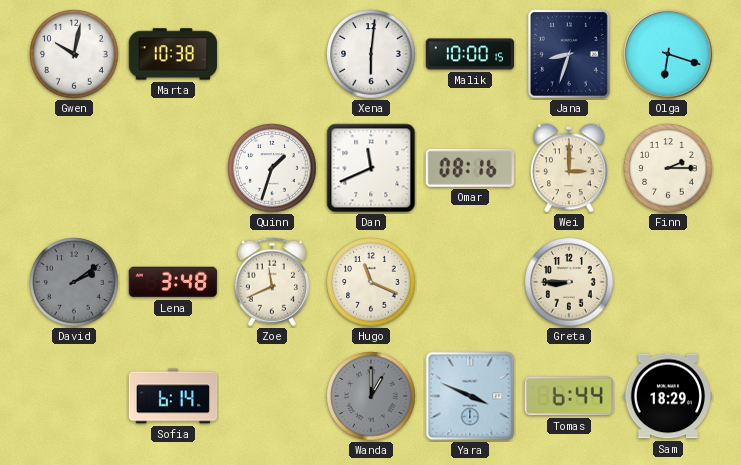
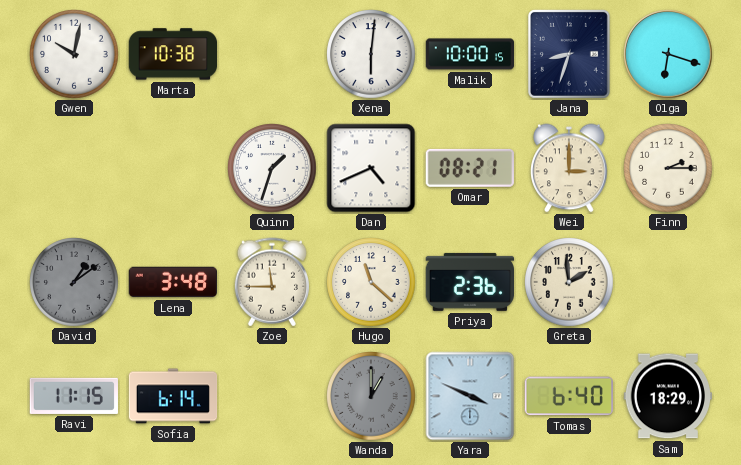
Dan: 11:41 -> 4:41 (371, 168)
Omar: 08:16 -> 08:21 (470, 168)
David: 2:09 -> 1:09 (74, 282)
Zoe: 11:41 -> 11:45 (271, 282)
Hugo: 11:19 -> 11:22 (371, 282)
Priya: none -> 2:36 (469, 282)
Greta: 8:45 -> 1:59 (569, 282)
Ravi: none -> 11:15 (73, 396)
Tomas: 6:44 -> 6:40 (569, 396)
